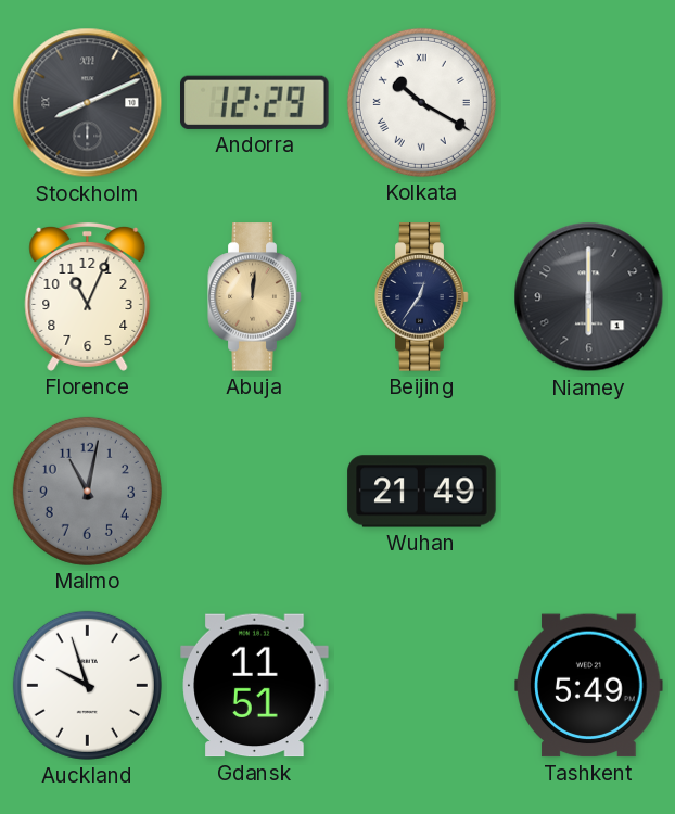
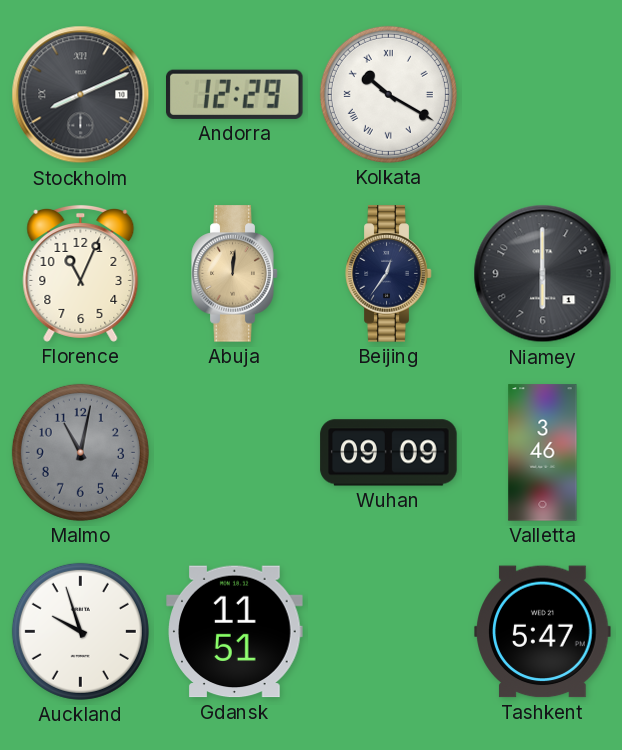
Wuhan: 21:49 -> 09:09 (389, 453)
Valletta: none -> 3:46 (543, 453)
Tashkent: 5:49 -> 5:47 (543, 632)
